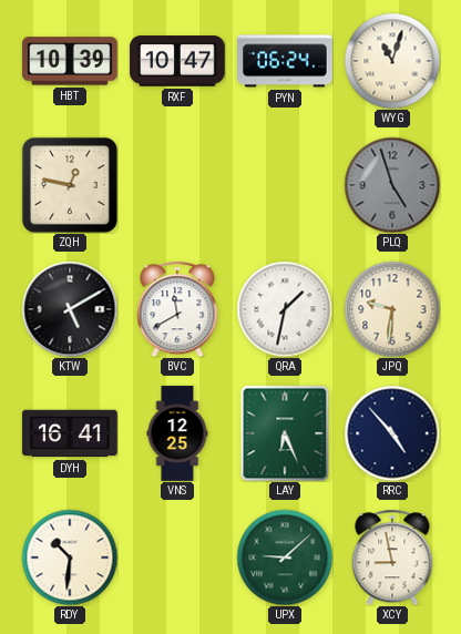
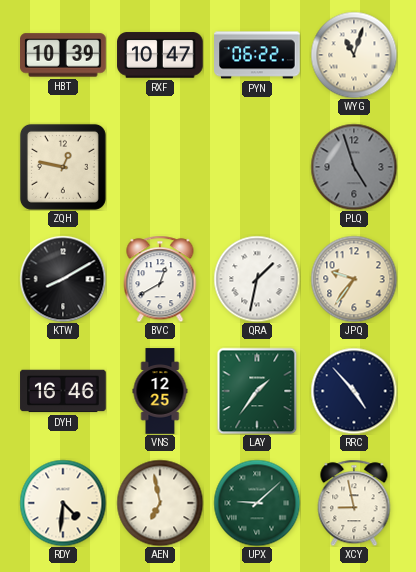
PYN: 06:24 -> 06:22 (257, 55)
KTW: 5:10 -> 8:10 (63, 279)
BVC: 11:40 -> 12:40 (160, 279)
JPQ: 9:31 -> 9:36 (354, 279)
DYH: 16:41 -> 16:46 (63, 391)
LAY: 6:26 -> 1:36 (257, 391)
RDY: 10:31 -> 4:31 (63, 503)
AEN: none -> 6:58 (160, 503)
